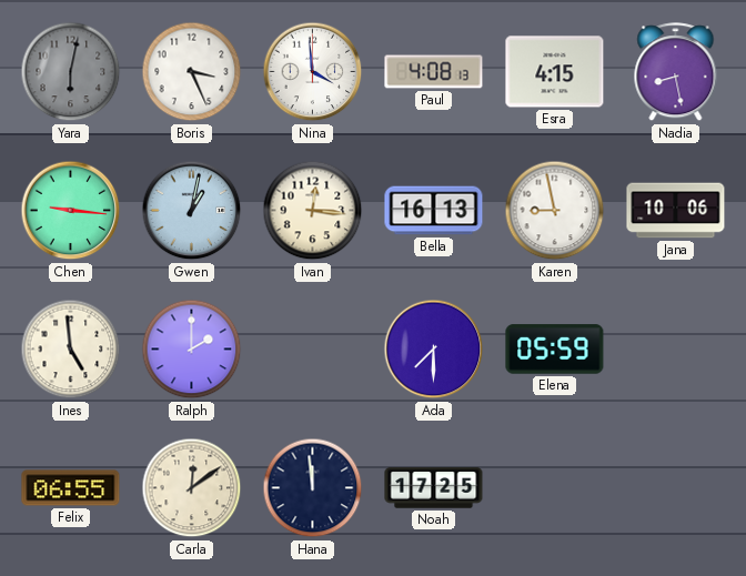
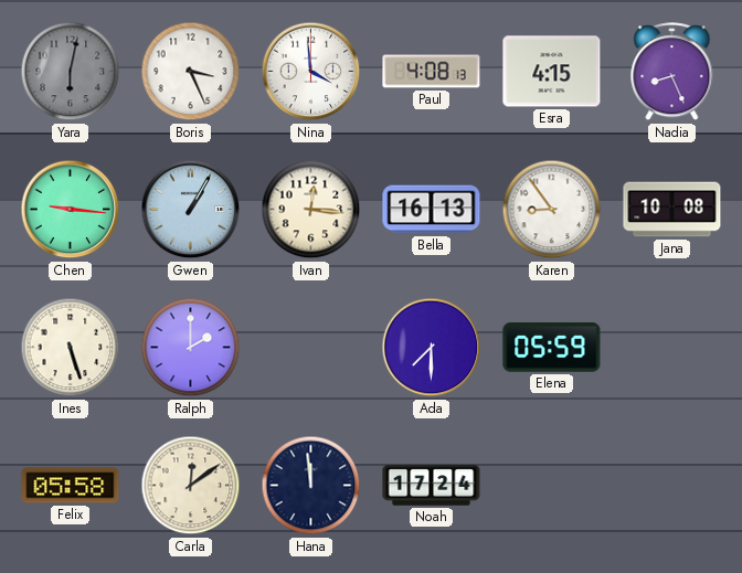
Nadia: 8:28 -> 8:26 (672, 72)
Gwen: 1:02 -> 1:05 (191, 210)
Karen: 8:58 -> 8:54 (552, 210)
Jana: 10:06 -> 10:08 (672, 210)
Ines: 4:59 -> 5:27 (71, 348)
Felix: 06:55 -> 05:58 (71, 486)
Noah: 17:25 -> 17:24 (432, 486)
